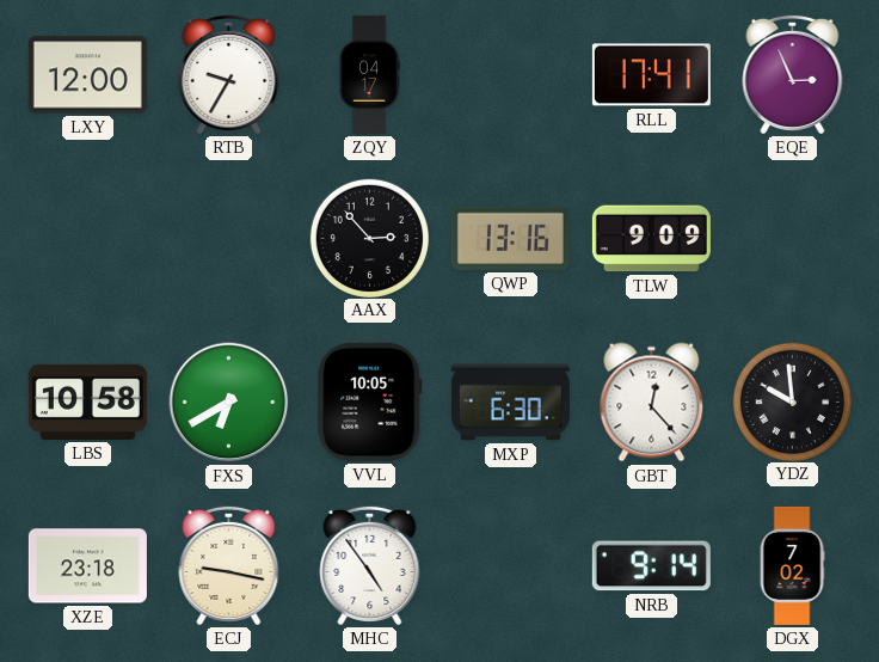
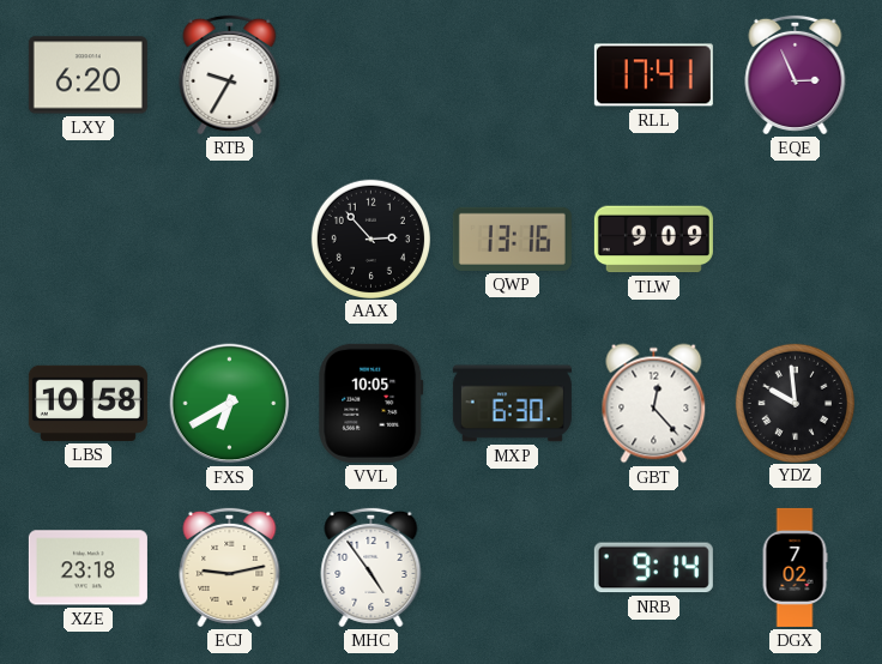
LXY: 12:00 -> 6:20 (87, 76)
ZQY: 04:17 -> none (369, 74)
ECJ: 9:17 -> 9:13 (230, 567)
